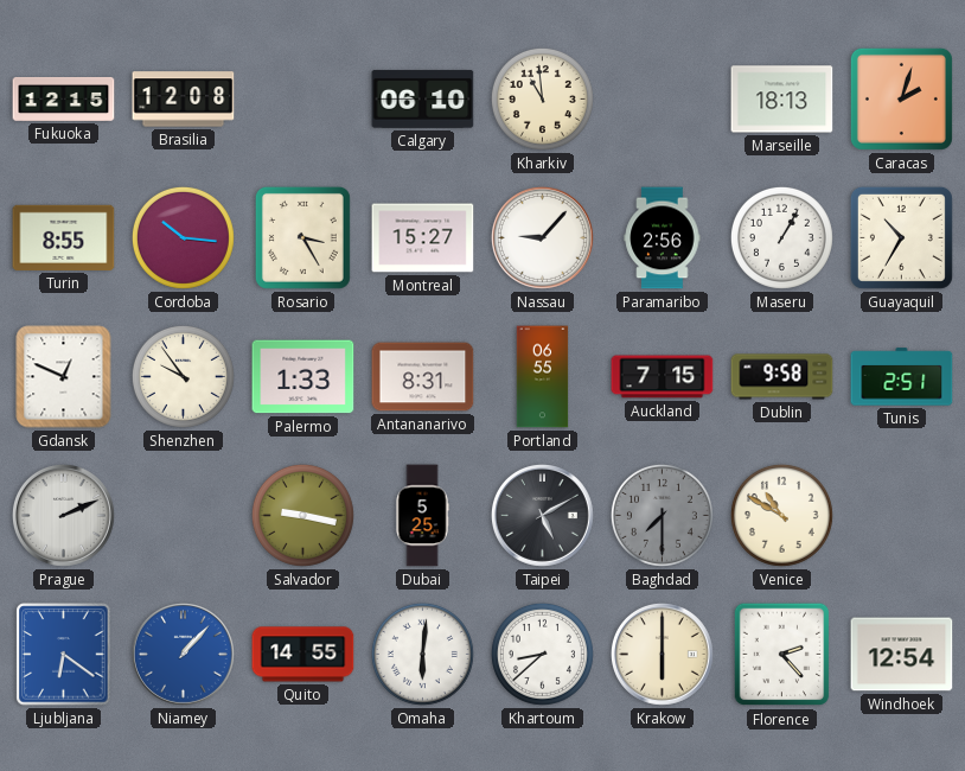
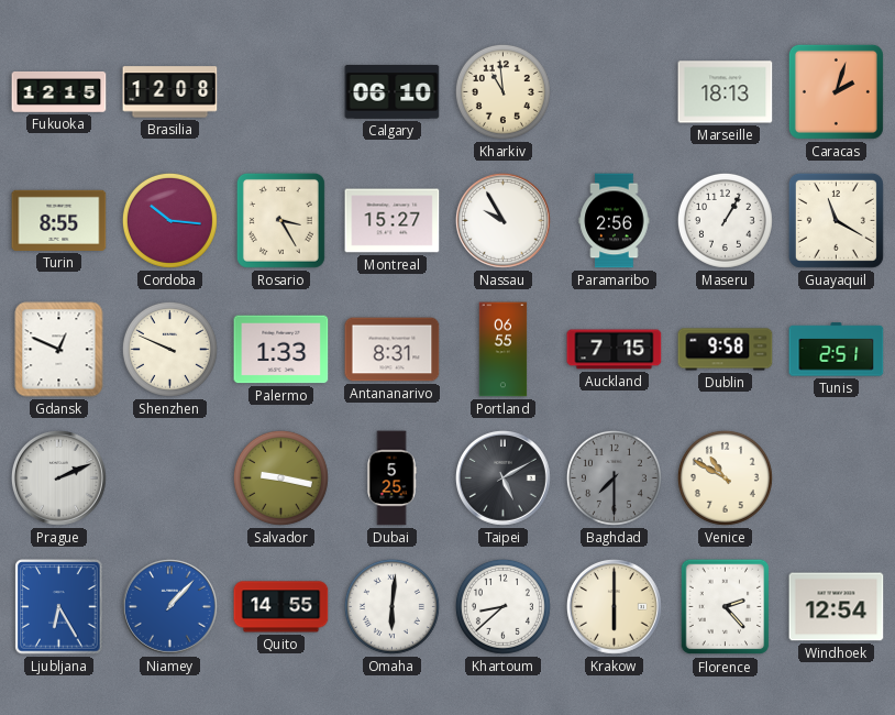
Nassau: 9:07 -> 9:55 (502, 220)
Guayaquil: 10:35 -> 11:20 (836, 220)
Shenzhen: 9:54 -> 9:49 (169, 349)
Ljubljana: 6:21 -> 6:25 (59, 607)
